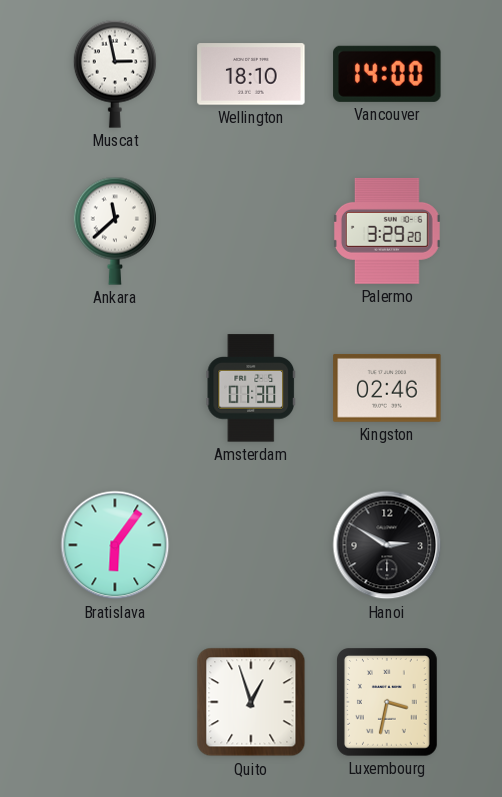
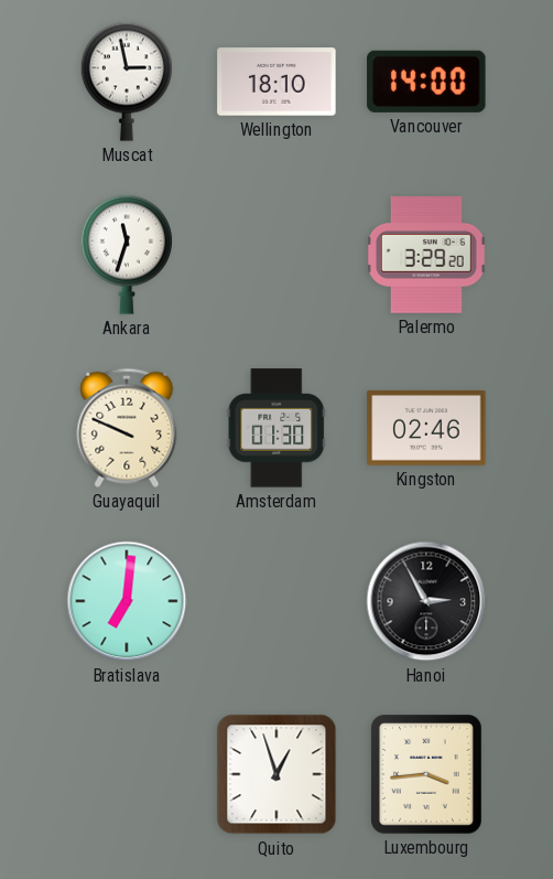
Ankara: 11:38 -> 11:33 (127, 255)
Guayaquil: none -> 9:49 (127, 428)
Bratislava: 6:06 -> 7:01 (127, 601)
Hanoi: 2:50 -> 2:55 (426, 601)
Luxembourg: 3:32 -> 3:44 (427, 775)
